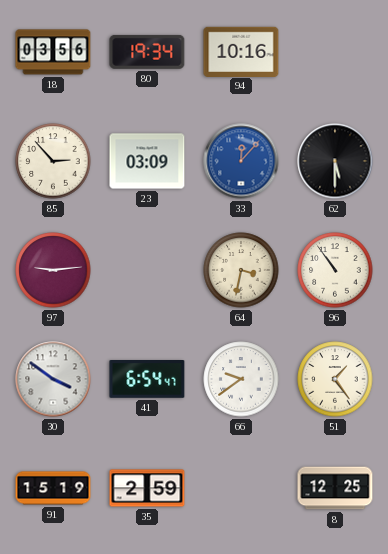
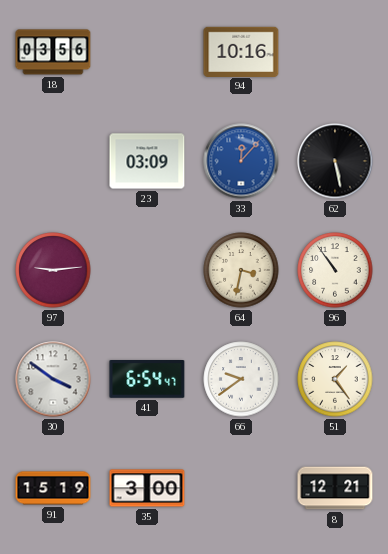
80: 19:34 -> none (147, 52)
85: 2:53 -> none (53, 161)
62: 5:30 -> 5:28 (335, 161)
35: 2:59 -> 3:00 (147, 488)
8: 12:25 -> 12:21 (335, 488)
